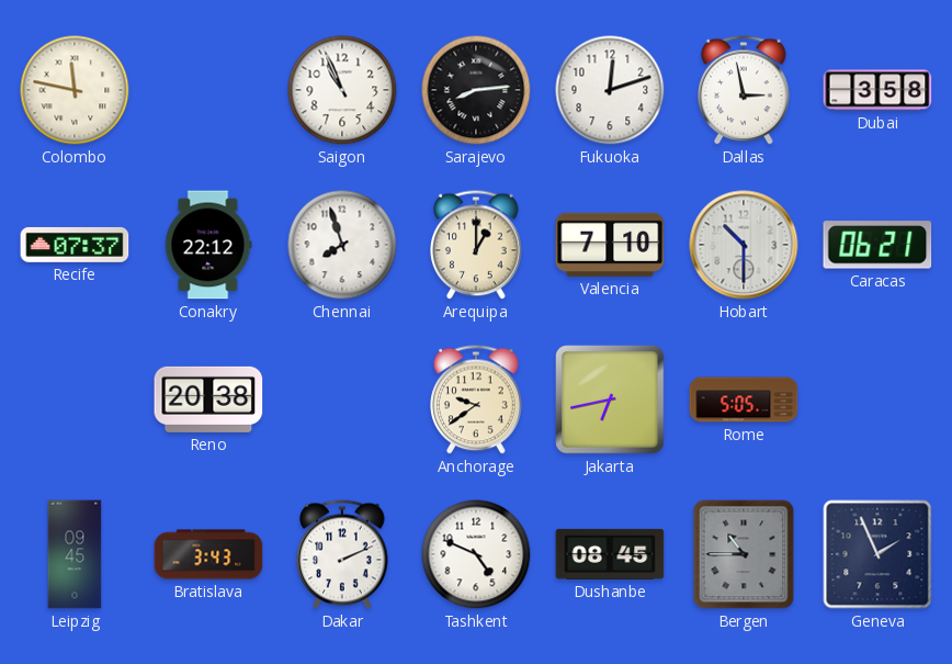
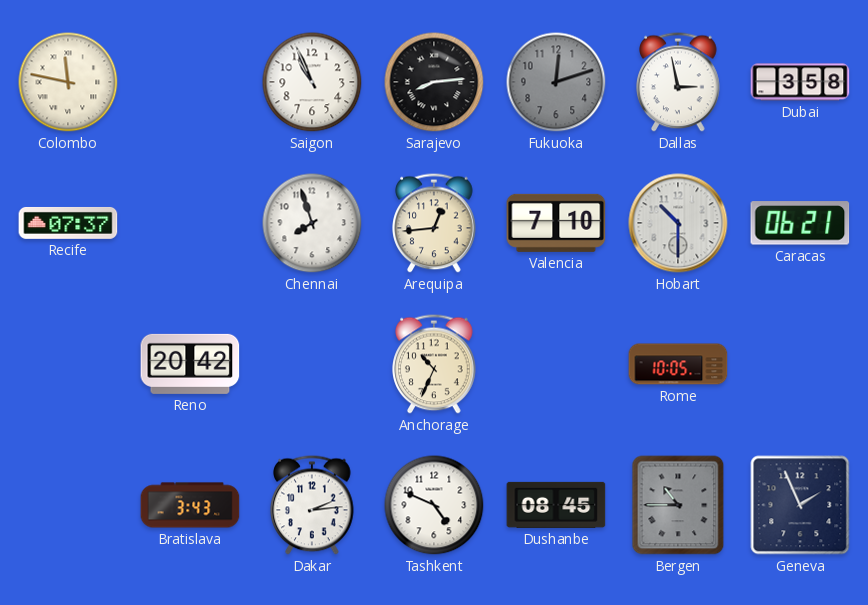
Fukuoka dial: white -> grey (556, 82)
Conakry: 22:12 -> none (208, 245)
Arequipa: 1:00 -> 12:44 (434, 223)
Reno: 20:38 -> 20:42 (190, 364)
Anchorage: 9:39 -> 10:34 (434, 364)
Jakarta: 6:43 -> none (610, 399)
Rome: 5:05 -> 10:05 (678, 364)
Leipzig: 09:45 -> none (75, 554)
Dakar: 2:11 -> 2:14 (312, 505)
